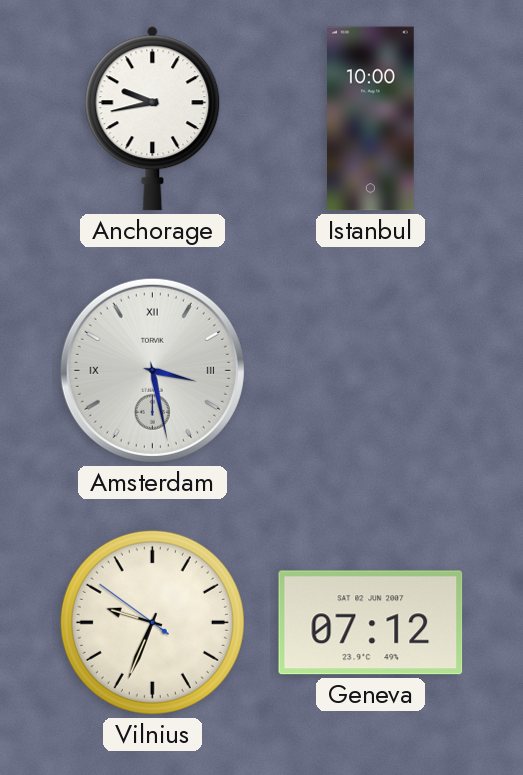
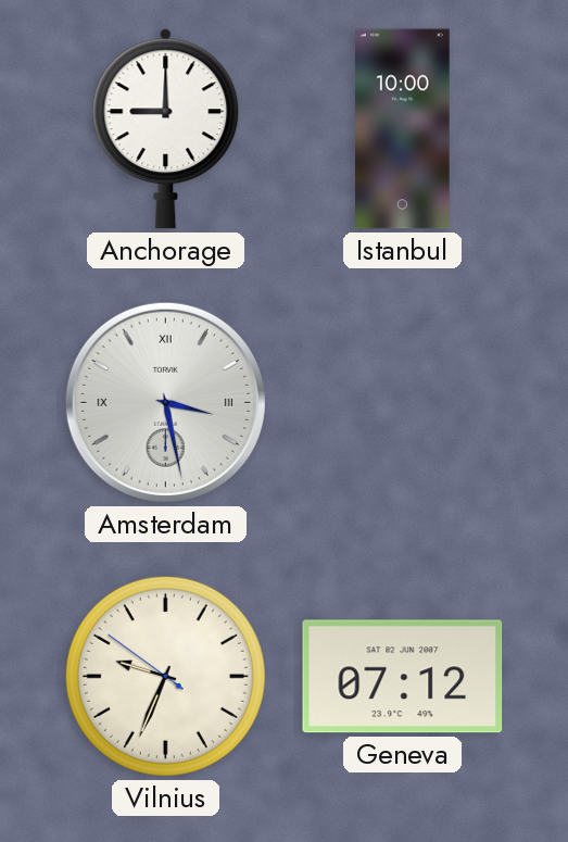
Anchorage: 9:43 -> 9:00 (166, 129)
